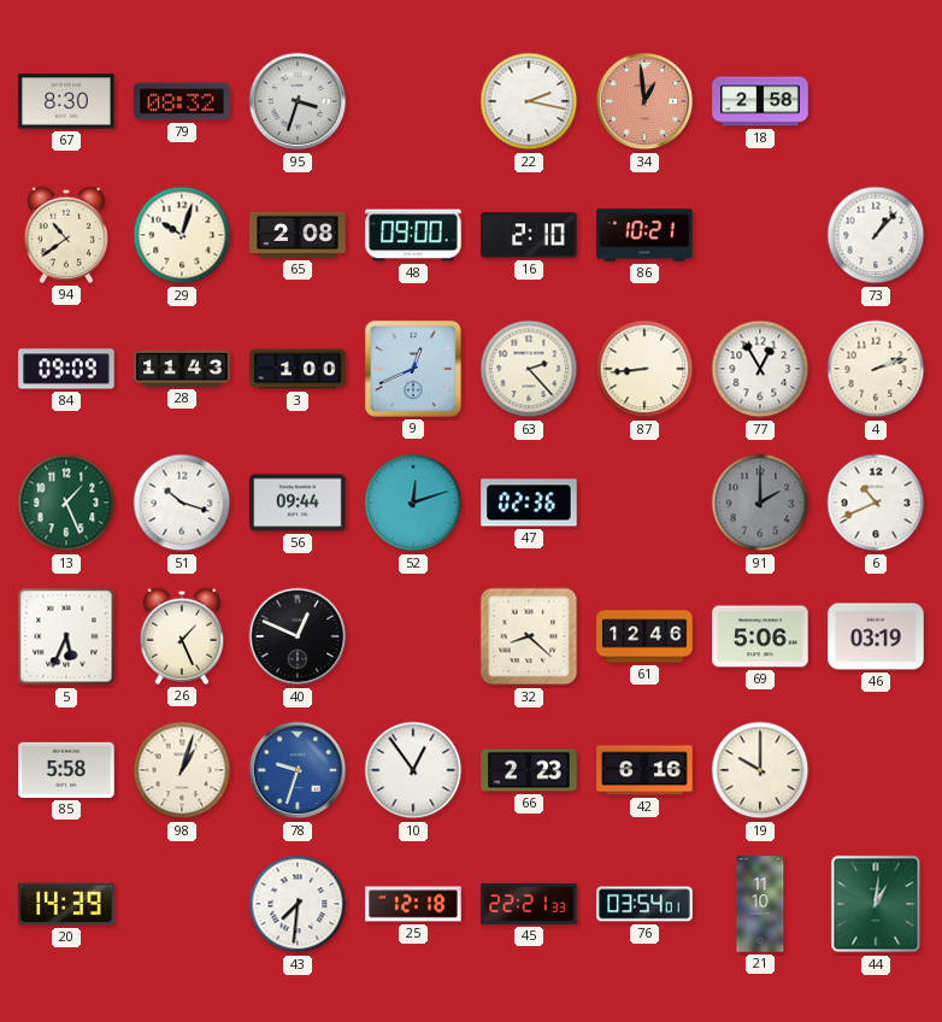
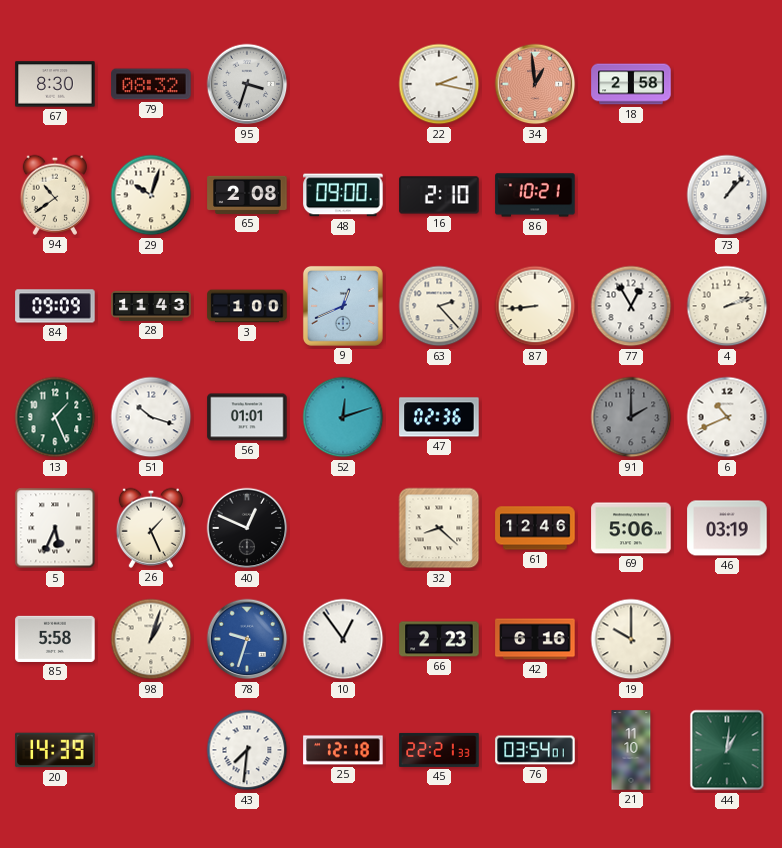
56: 09:44 -> 01:01 (247, 417)
